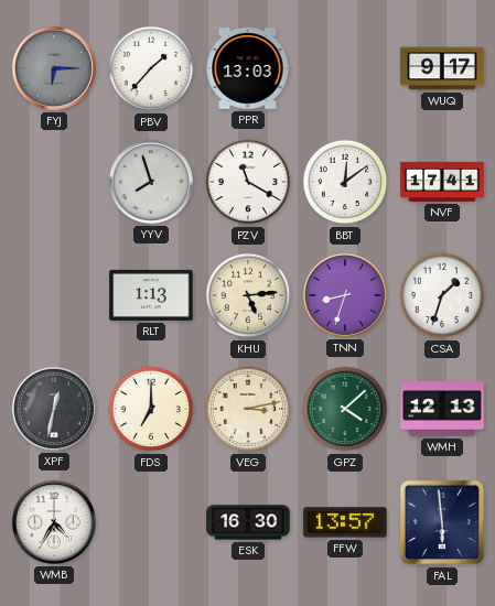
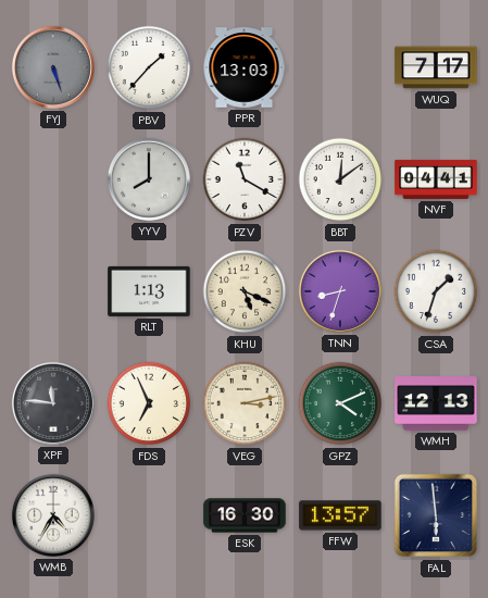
FYJ: 6:15 -> 5:27 (53, 67)
WUQ: 9:17 -> 7:17 (436, 67)
YYV: 7:57 -> 8:00 (149, 179)
NVF: 17:41 -> 04:41 (436, 179)
KHU: 5:14 -> 5:19 (245, 291)
XPF: 12:32 -> 11:46 (53, 403)
FDS: 7:00 -> 6:56 (149, 403)
GPZ: 4:08 -> 4:11 (340, 403)
